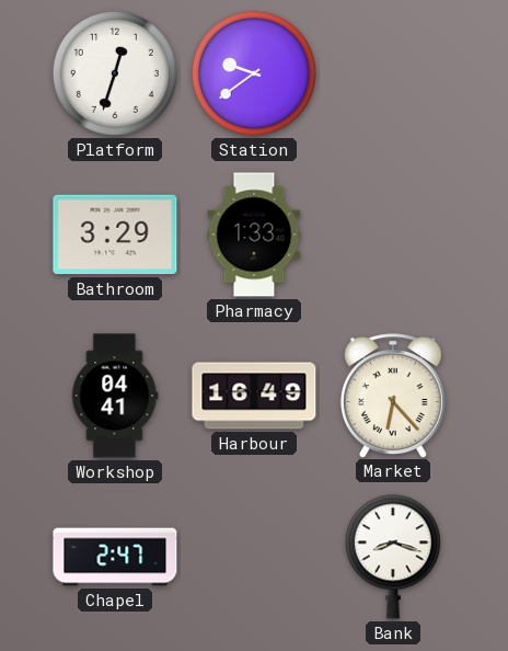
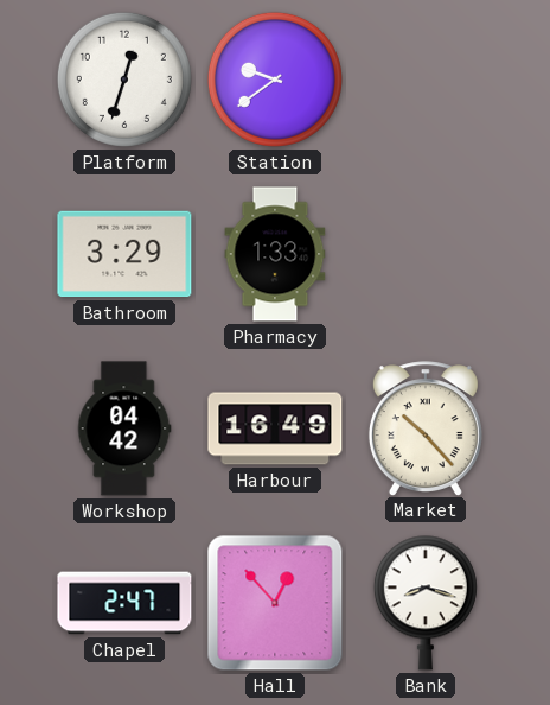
Workshop: 04:41 -> 04:42 (124, 428)
Market: 6:23 -> 10:23 (426, 428)
Hall: none -> 12:53 (275, 603)
